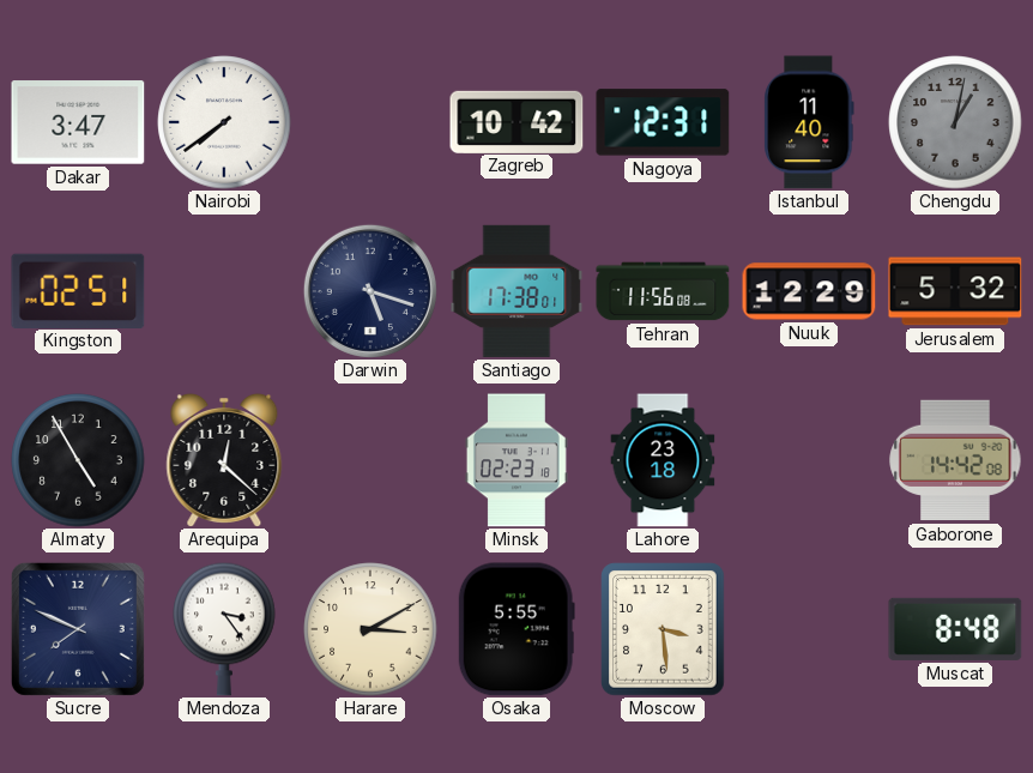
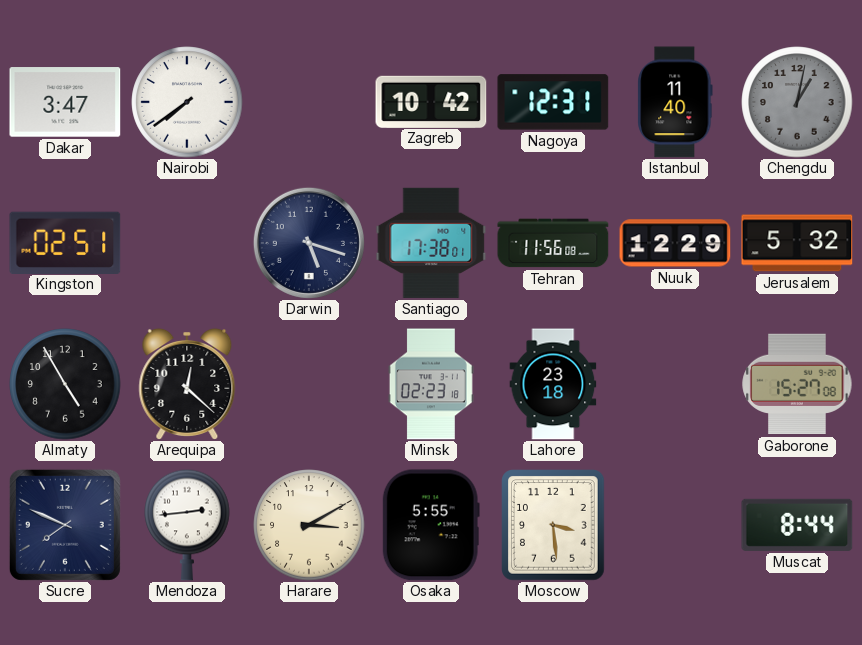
Gaborone: 14:42 -> 15:27 (797, 384)
Mendoza: 3:24 -> 2:44 (187, 525)
Muscat: 8:48 -> 8:44 (797, 525)
